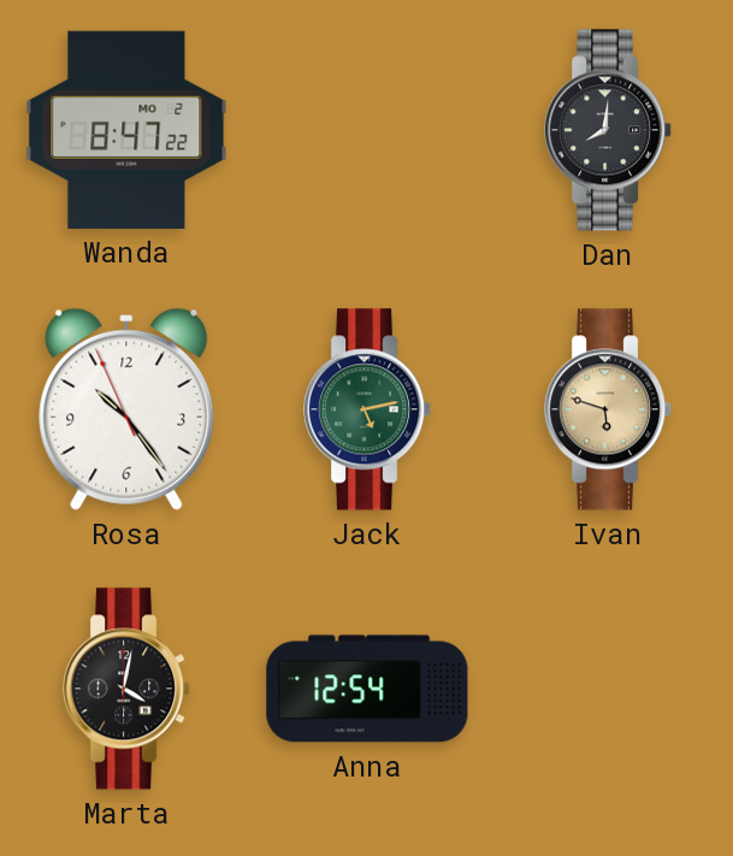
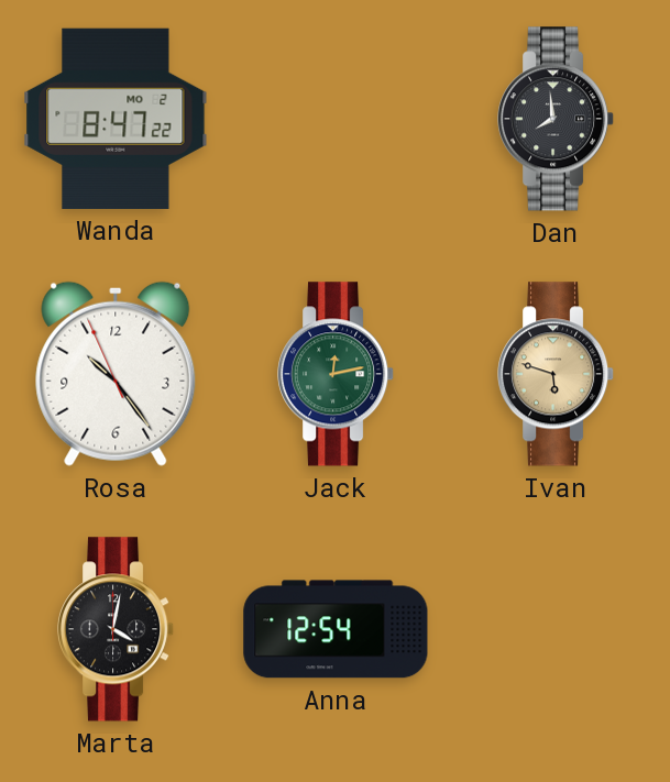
Dan: 8:01 -> 7:59 (557, 119)
Jack: 5:13 -> 12:13 (337, 374)
